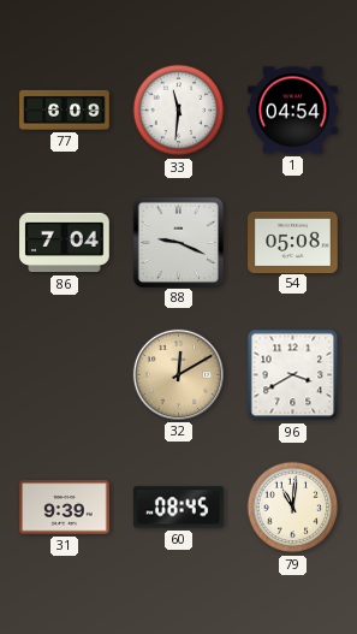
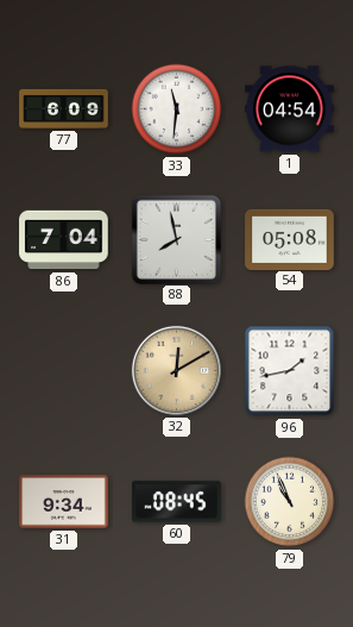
88: 9:19 -> 7:58 (176, 239)
96: 3:40 -> 1:43 (290, 371)
31: 9:39 -> 9:34 (64, 502)
79: 11:01 -> 10:56 (290, 502)
